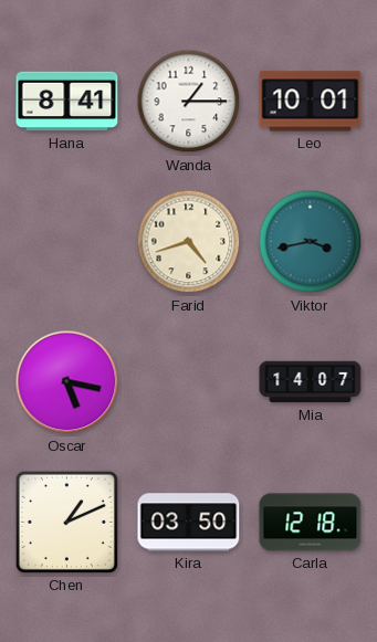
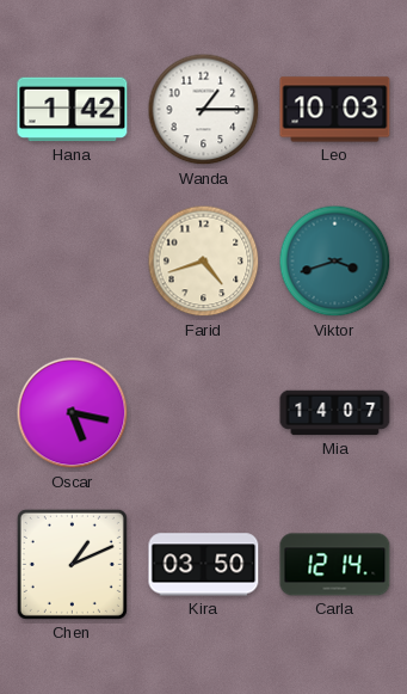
Hana: 8:41 -> 1:42 (73, 110)
Leo: 10:01 -> 10:03 (335, 110)
Viktor: 3:43 -> 3:42 (335, 262)
Carla: 12:18 -> 12:14 (335, 565)
